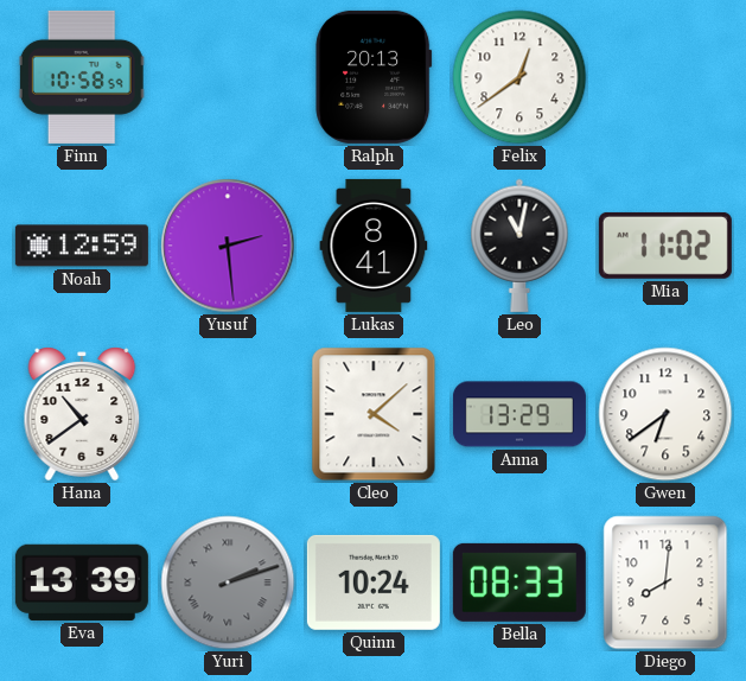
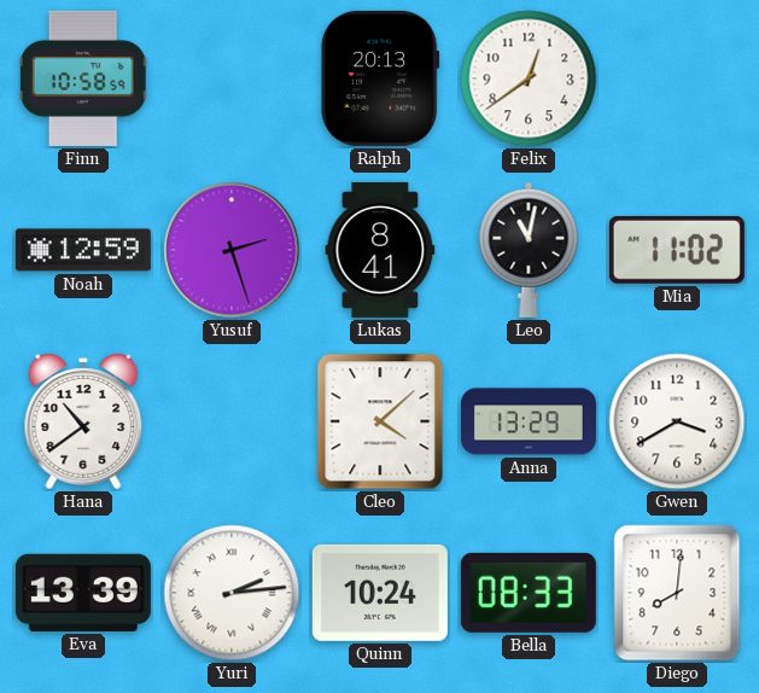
Yusuf: 2:29 -> 2:27 (232, 250)
Gwen: 6:39 -> 3:40 (677, 421)
Yuri: 2:12 -> 2:14 (232, 593)
Yuri dial: grey -> white (232, 593)
